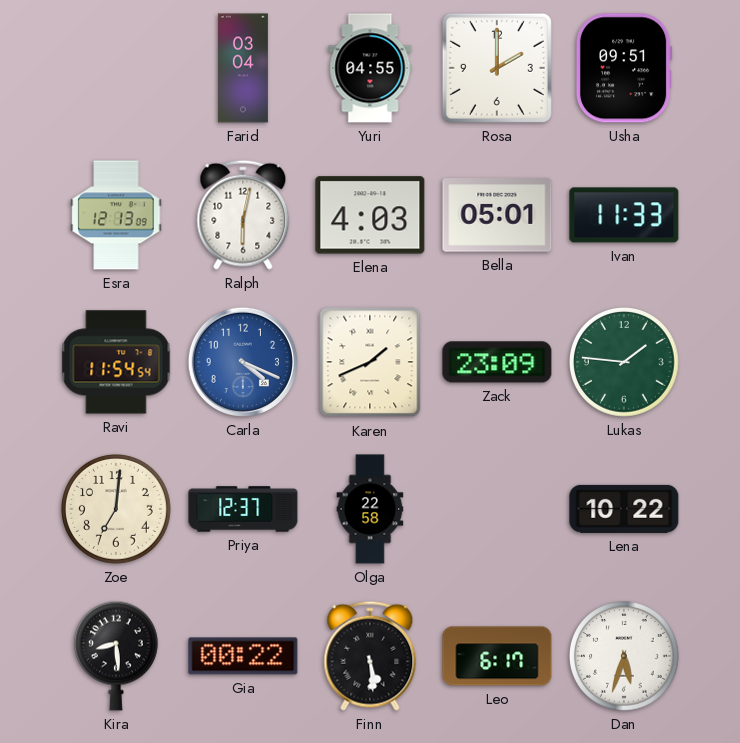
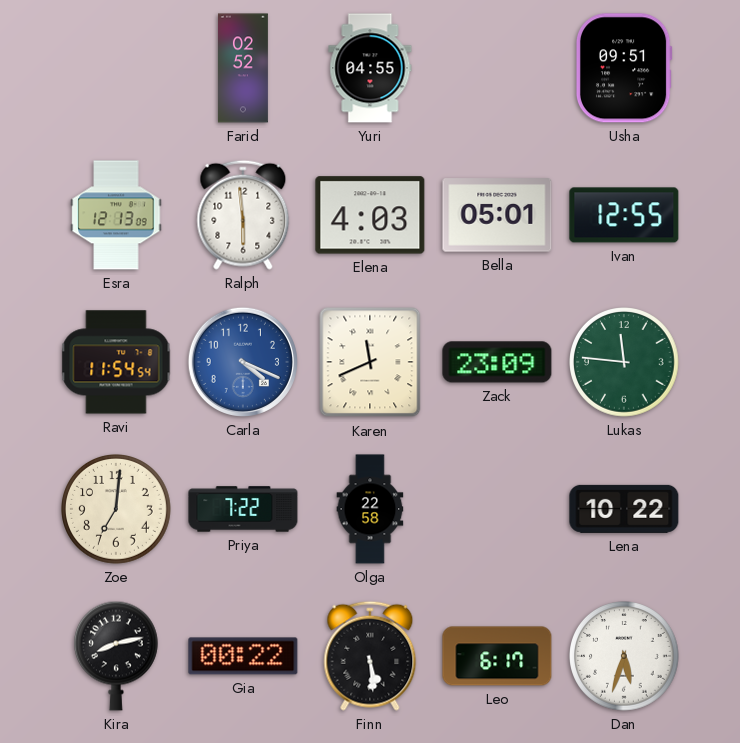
Farid: 03:04 -> 02:52 (243, 68)
Rosa: 2:00 -> none (497, 68)
Ralph: 6:02 -> 5:59 (243, 215)
Ivan: 11:33 -> 12:55 (624, 215)
Karen: 1:41 -> 11:41 (370, 362)
Lukas: 1:46 -> 11:46 (625, 363)
Priya: 12:37 -> 7:22 (243, 509)
Kira: 8:29 -> 8:13 (116, 656)
